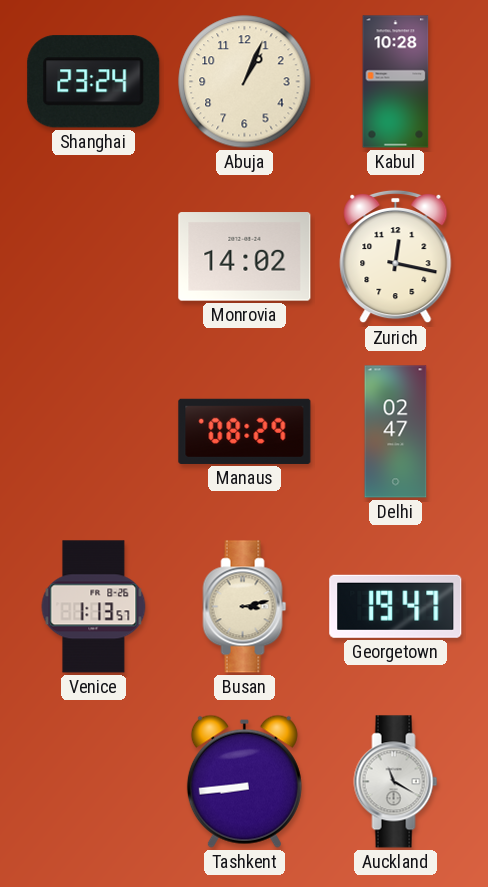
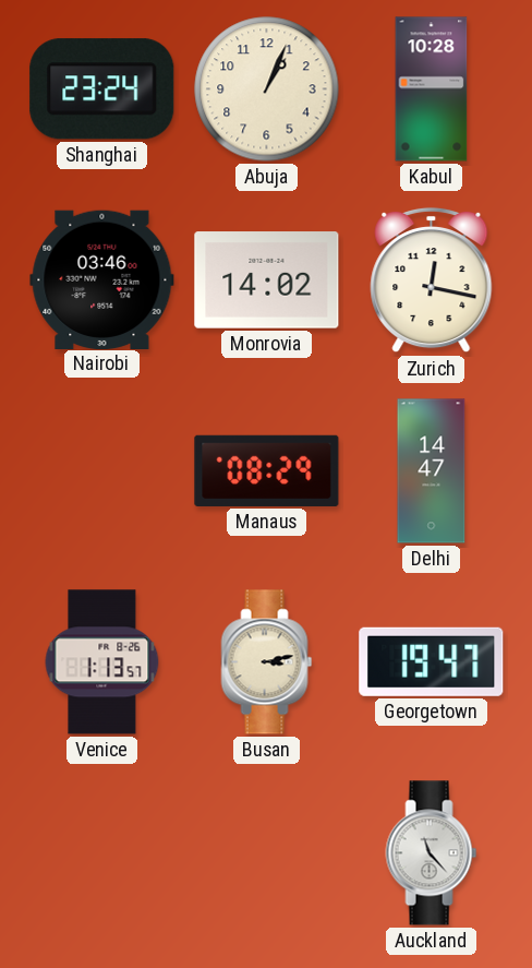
Nairobi: none -> 03:46 (102, 279)
Delhi: 02:47 -> 14:47 (432, 471)
Tashkent: 8:44 -> none (244, 781)
Auckland: 11:20 -> 11:23 (432, 853)
